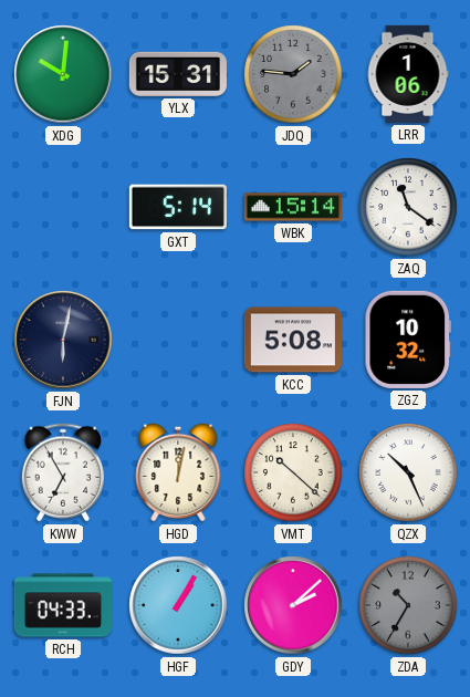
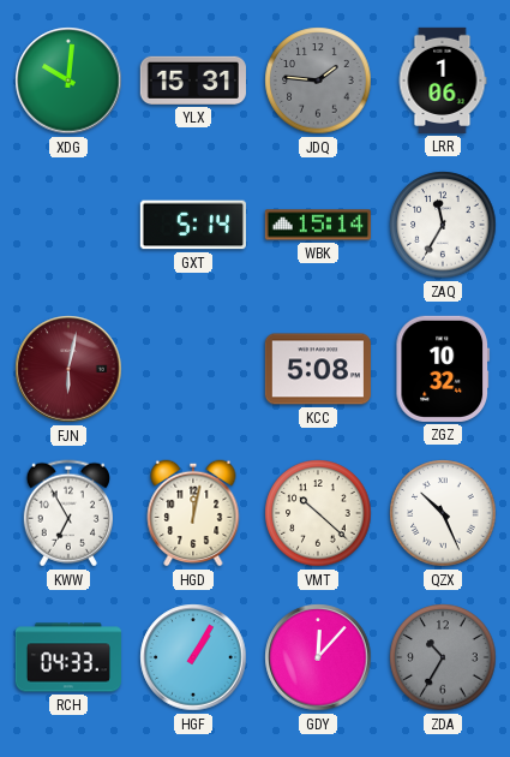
ZAQ: 11:21 -> 11:35 (443, 225)
FJN dial: navy -> burgundy (68, 369)
GDY: 2:08 -> 12:07 (318, 657)
